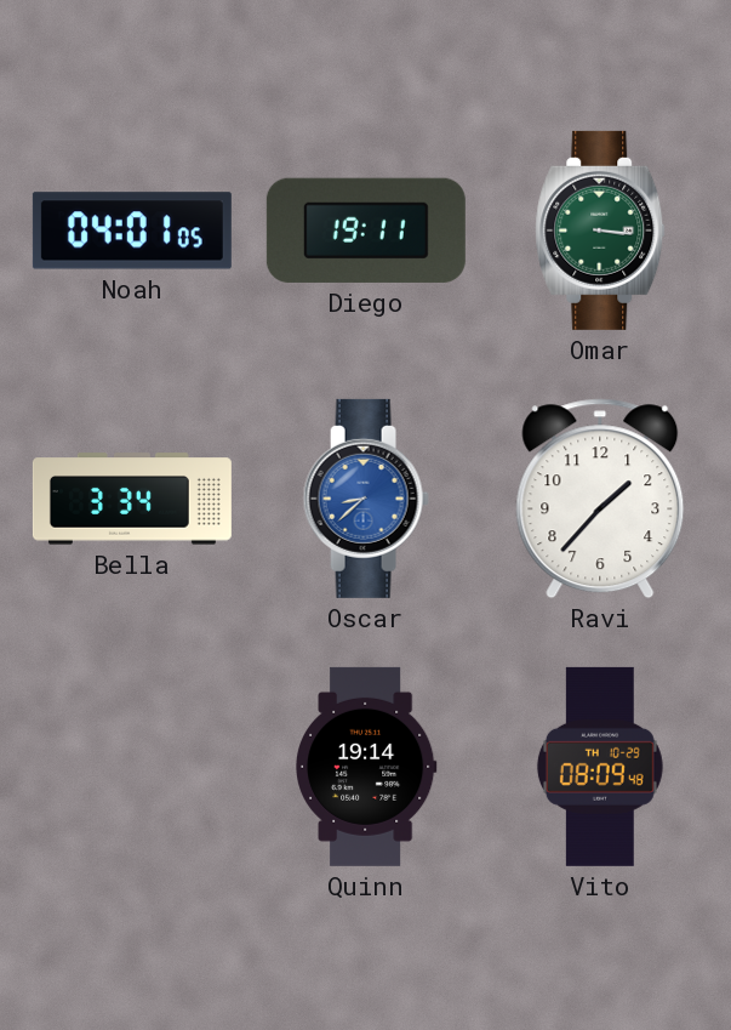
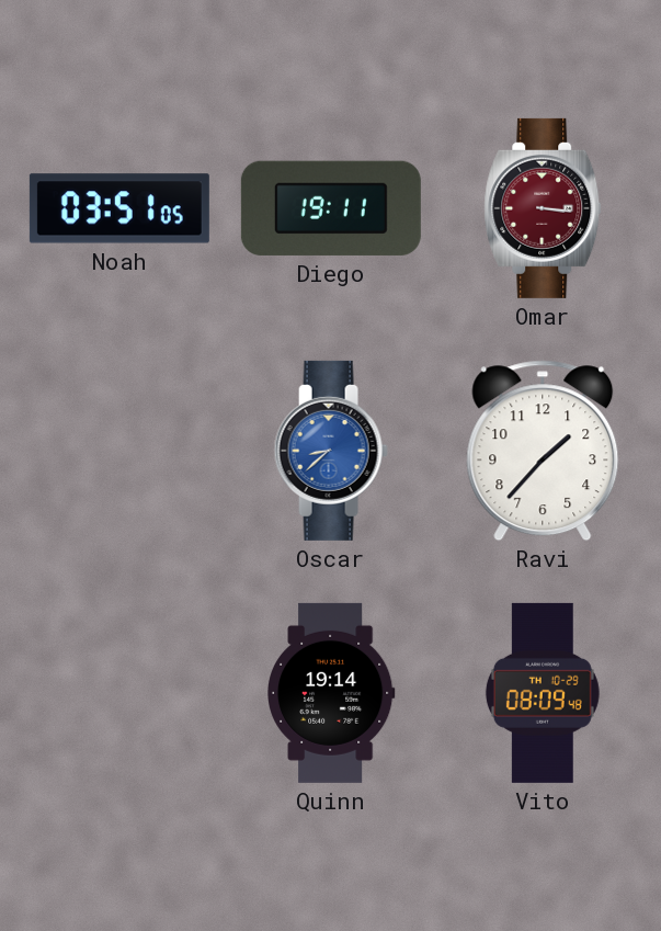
Noah: 04:01 -> 03:51 (119, 208)
Omar dial: green -> burgundy (543, 208)
Bella: 3:34 -> none (132, 499)
